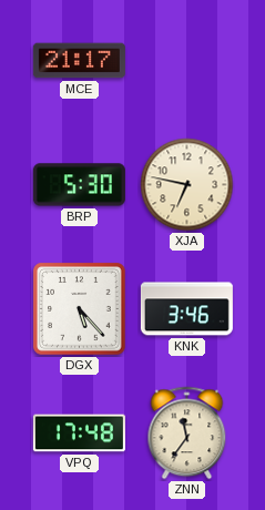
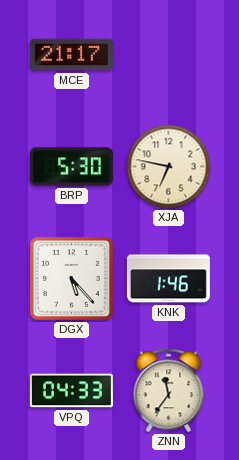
KNK: 3:46 -> 1:46 (168, 279)
VPQ: 17:48 -> 04:33 (71, 391)
